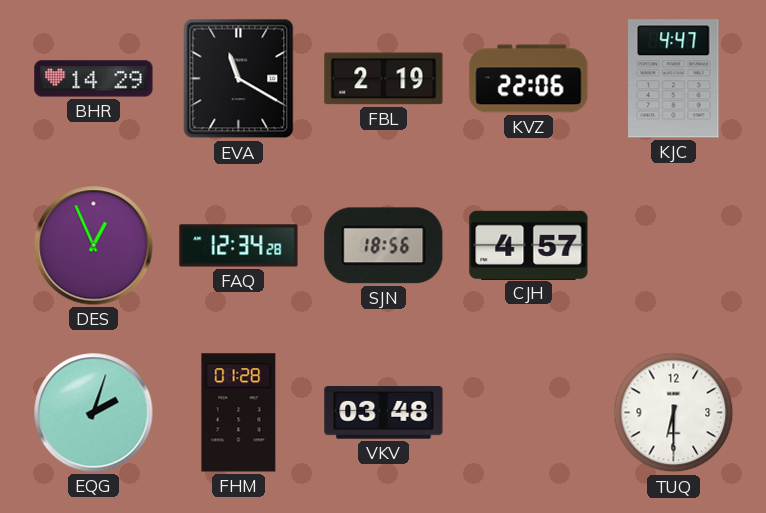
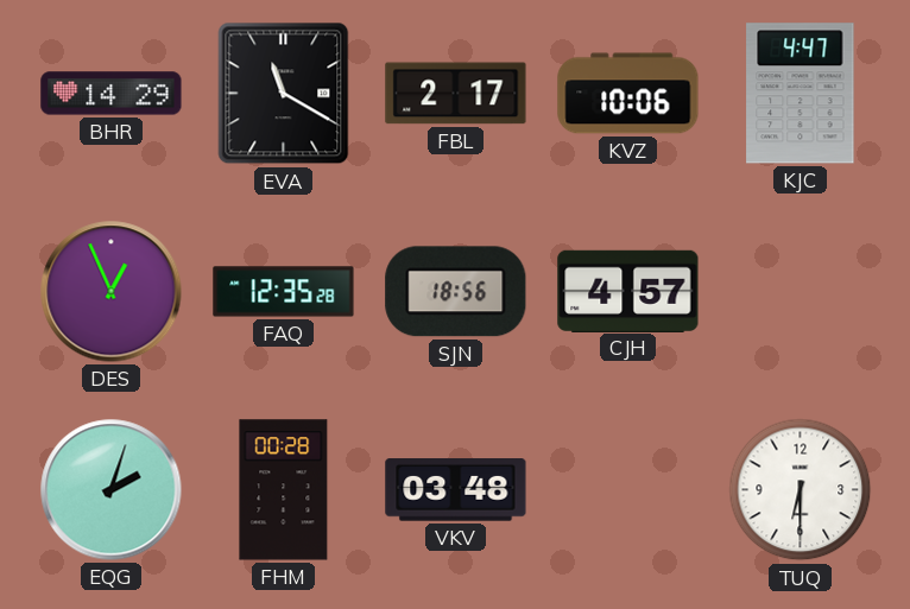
FBL: 2:19 -> 2:17 (456, 94)
KVZ: 22:06 -> 10:06 (628, 94)
FAQ: 12:34 -> 12:35 (284, 292)
FHM: 01:28 -> 00:28 (284, 490)
